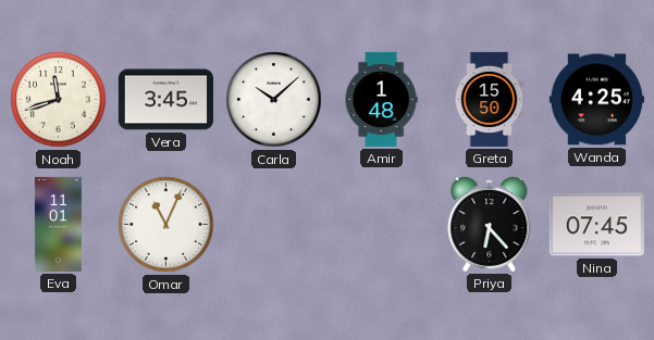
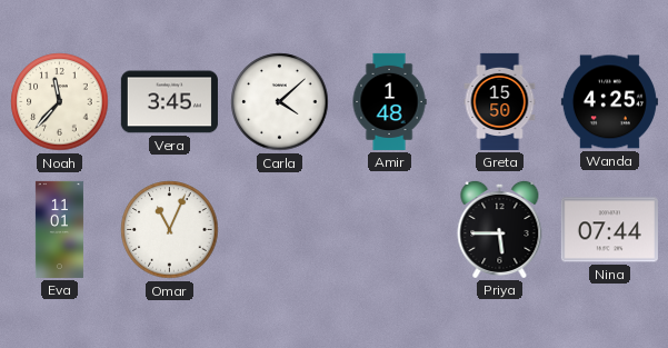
Noah: 11:42 -> 11:37 (60, 102)
Carla: 10:08 -> 4:08 (280, 102)
Priya: 6:23 -> 5:45 (500, 229)
Nina: 07:45 -> 07:44 (609, 230)
